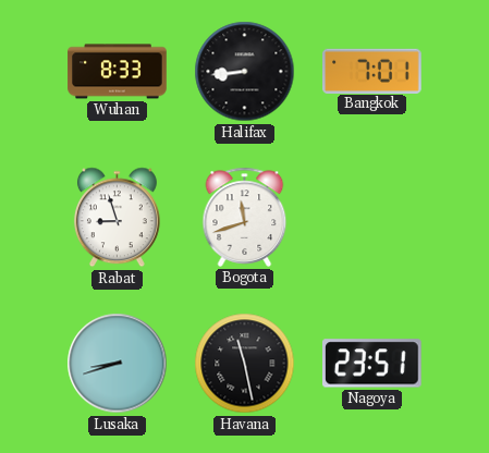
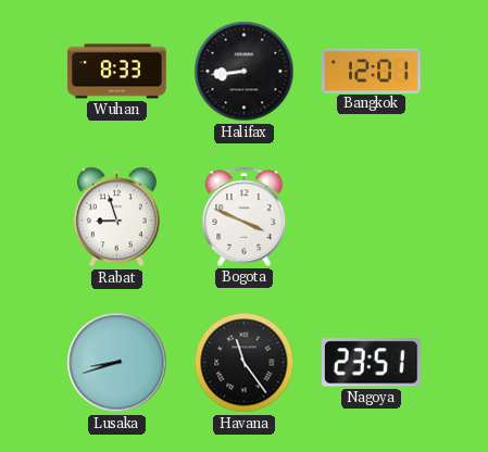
Bangkok: 7:01 -> 12:01 (372, 71)
Bogota: 11:42 -> 3:49 (245, 216)
Havana: 11:28 -> 11:24 (245, 363)
